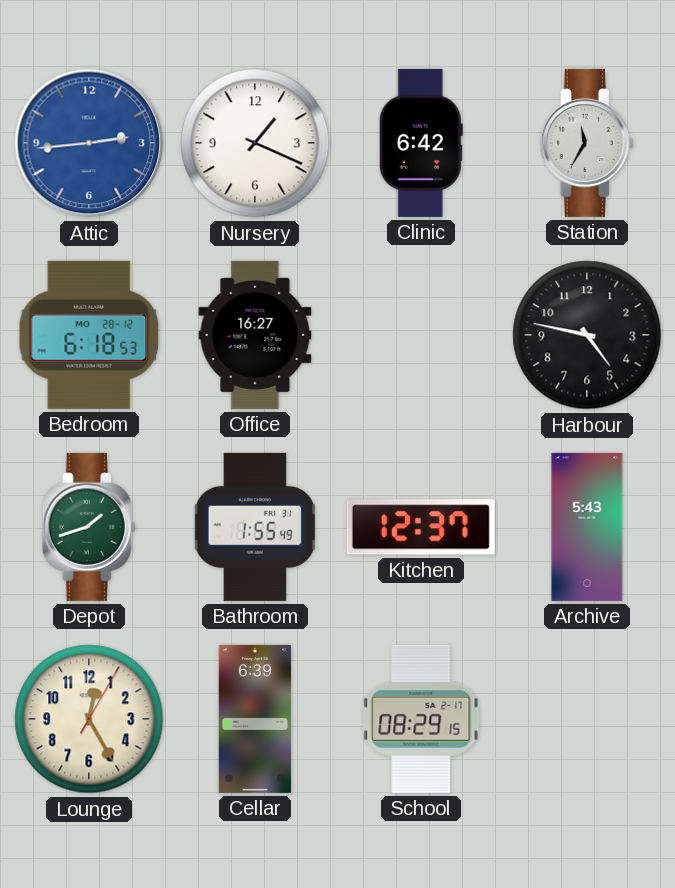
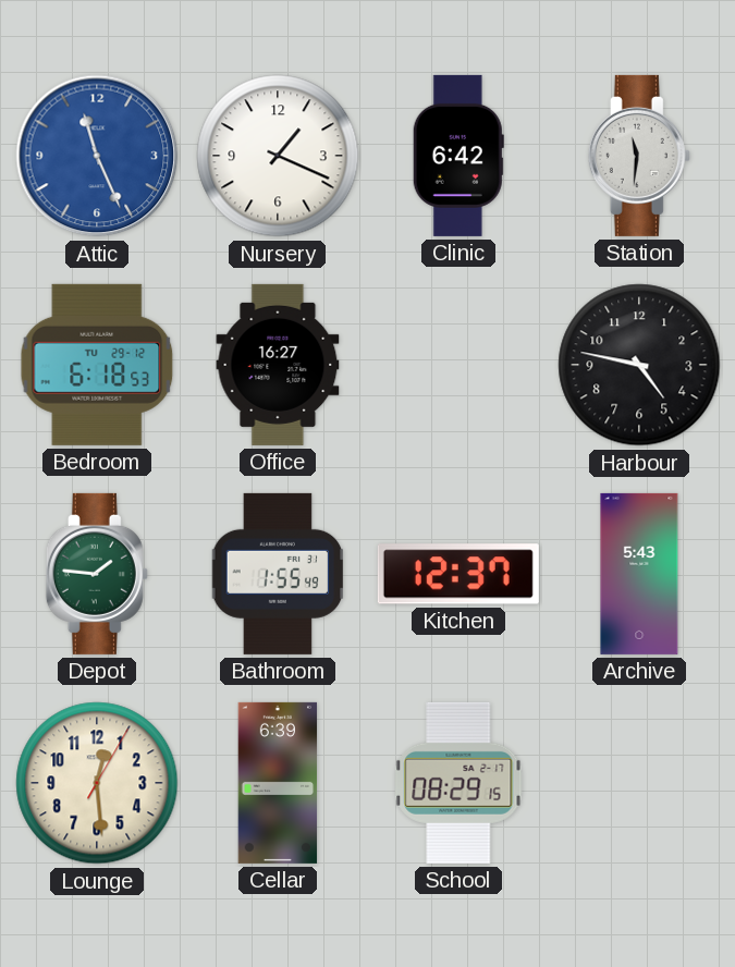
Attic: 2:44 -> 11:26 (97, 156)
Station: 11:35 -> 11:31 (639, 156)
Bedroom date: MO 28-12 -> TU 29-12 (97, 365)
Depot: 1:42 -> 1:46 (97, 574)
Lounge: 12:25 -> 12:29 (97, 783)
